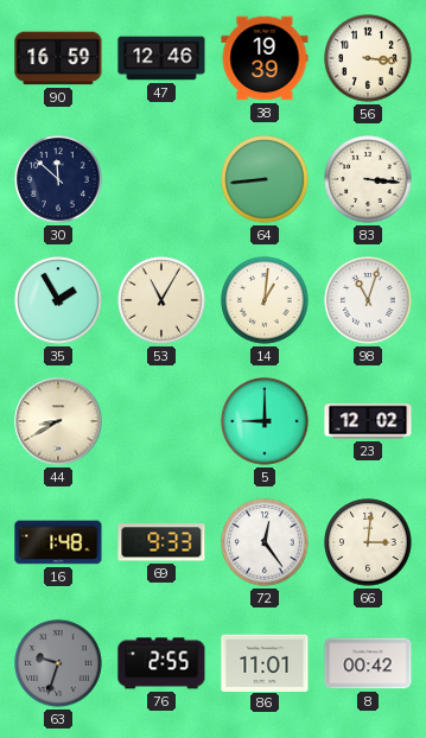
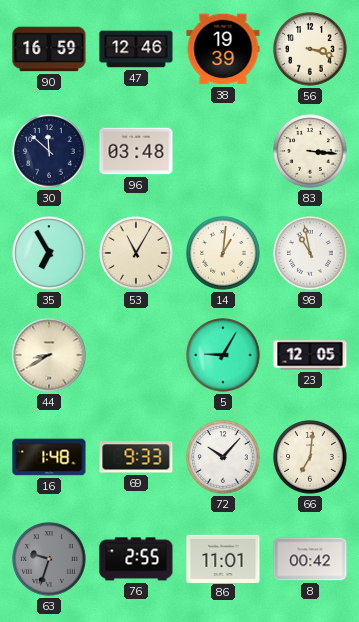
56: 3:16 -> 3:18 (310, 49)
96: none -> 03:48 (136, 151)
64: 8:44 -> none (265, 179)
35: 1:55 -> 6:55 (49, 253)
98: 11:03 -> 10:58 (310, 253)
5: 9:00 -> 9:05 (223, 355)
23: 12:02 -> 12:05 (310, 355)
72: 12:24 -> 10:07 (223, 457)
66: 3:01 -> 7:01 (310, 457)
